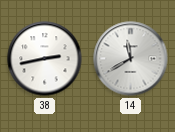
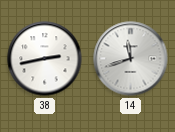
14: 11:40 -> 11:42 (131, 59)
